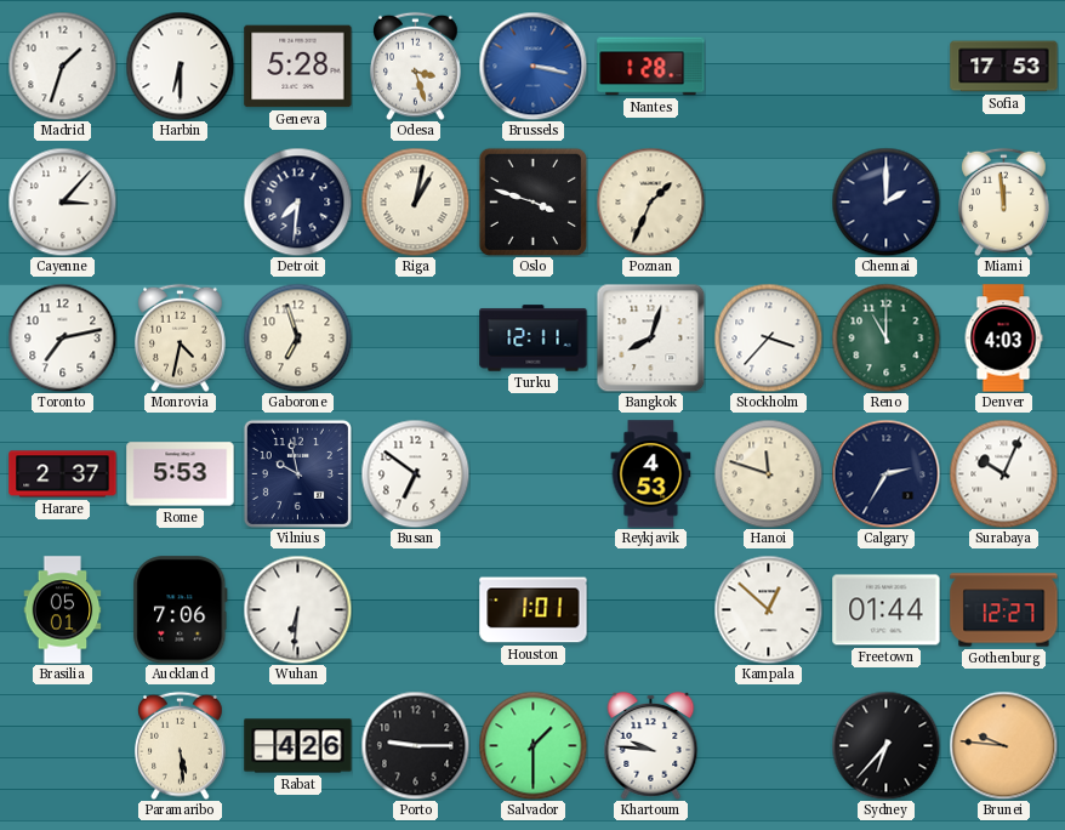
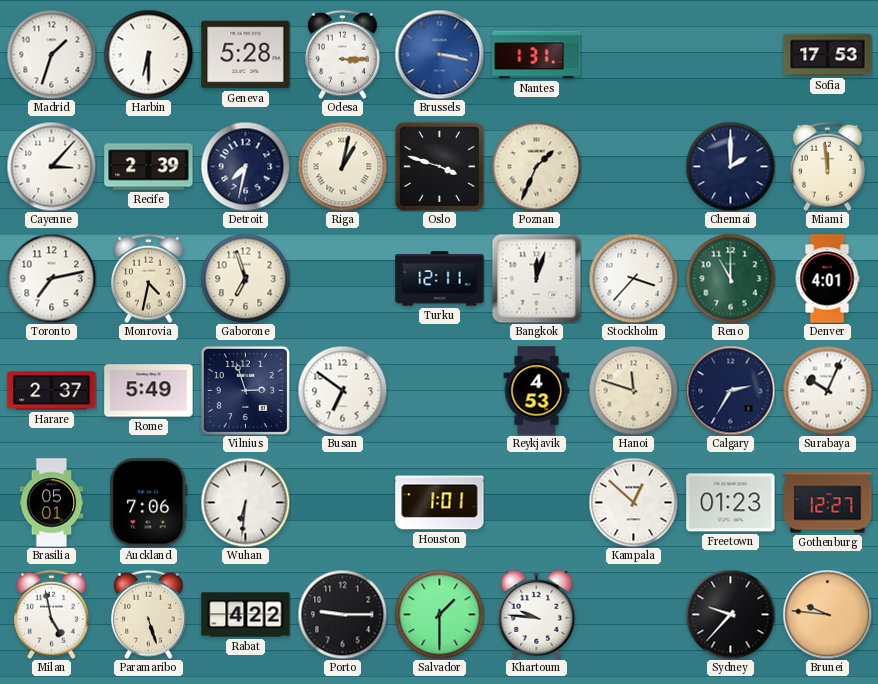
Odesa: 3:27 -> 3:15 (343, 54)
Nantes: 1:28 -> 1:31 (537, 55)
Recife: none -> 2:39 (149, 167)
Detroit: 7:31 -> 7:32 (245, 166)
Bangkok: 8:03 -> 12:03 (536, 278)
Denver: 4:03 -> 4:01 (827, 279)
Rome: 5:53 -> 5:49 (149, 391)
Vilnius: 9:58 -> 2:57 (245, 390)
Freetown: 01:44 -> 01:23 (731, 503)
Milan: none -> 4:58 (52, 614)
Paramaribo: 5:29 -> 5:27 (149, 614)
Rabat: 4:26 -> 4:22 (246, 615)
Sydney: 6:37 -> 9:37 (730, 614)
